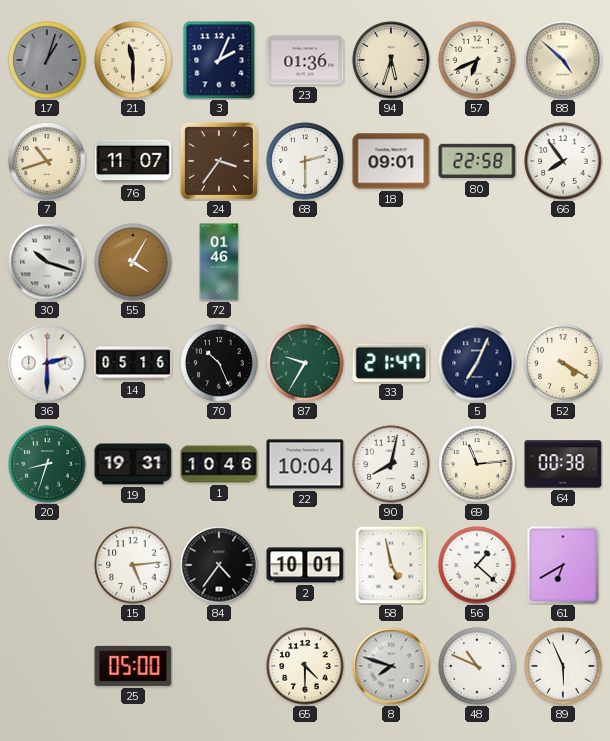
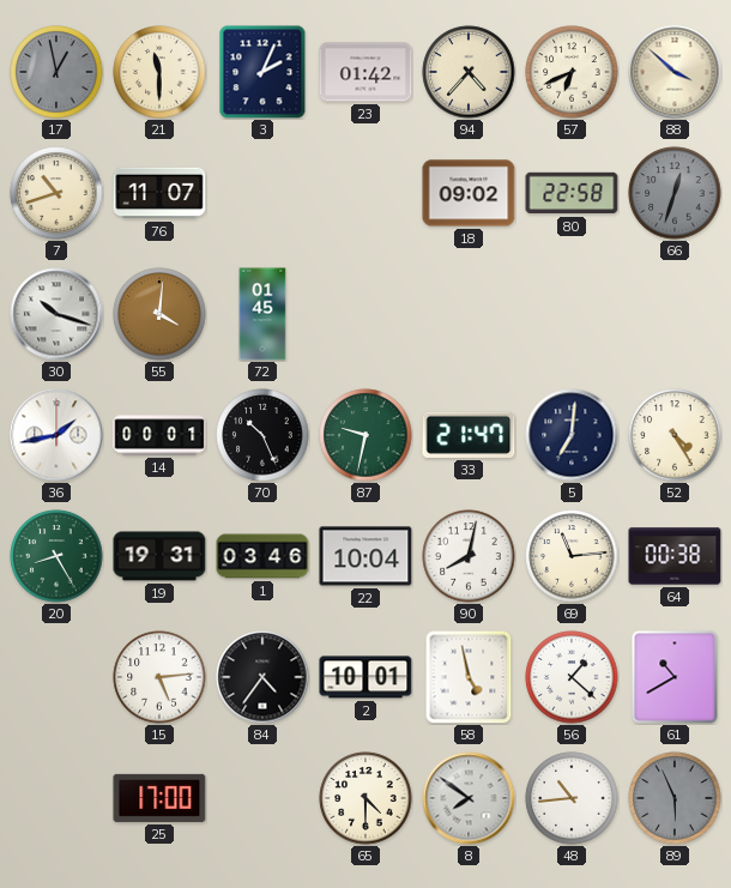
17: 1:03 -> 12:58 (56, 72)
23: 01:36 -> 01:42 (365, 72)
94: 5:33 -> 4:37 (469, 72)
88: 4:52 -> 3:52 (675, 72)
24: 3:36 -> none (219, 161)
68: 2:30 -> none (305, 161)
18: 09:01 -> 09:02 (469, 193)
66: 7:54 -> 12:33 (675, 193)
66 dial: white -> grey (675, 193)
55: 4:05 -> 4:01 (159, 314)
72: 01:46 -> 01:45 (262, 314)
36: 2:30 -> 1:43 (56, 435)
14: 05:16 -> 00:01 (159, 435)
87: 9:35 -> 9:32 (365, 435)
5: 7:04 -> 7:01 (572, 435)
52: 4:20 -> 4:25 (675, 435)
20: 8:33 -> 8:25 (56, 556)
1: 10:46 -> 03:46 (262, 556)
61: 6:40 -> 10:40 (675, 677)
25: 05:00 -> 17:00 (159, 798)
8: 7:48 -> 7:51 (469, 798)
48: 10:49 -> 10:44 (572, 798)
89 dial: white -> grey (675, 798)
